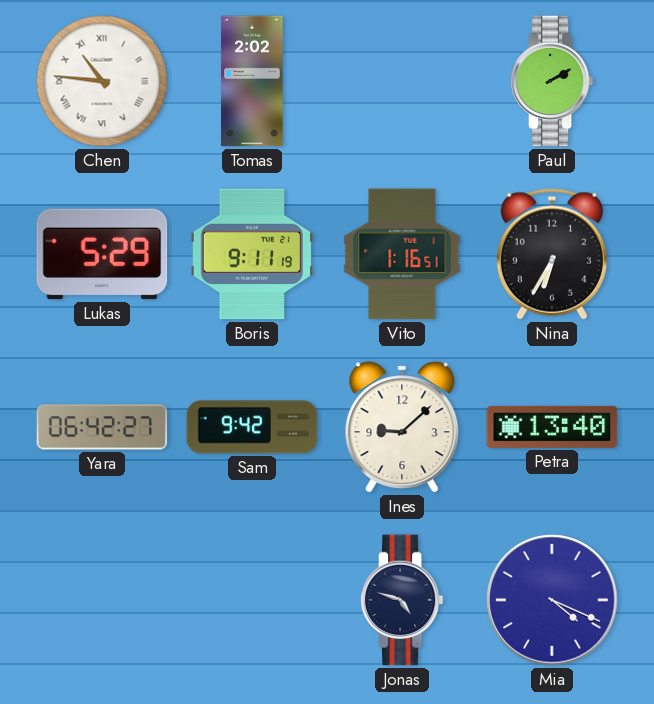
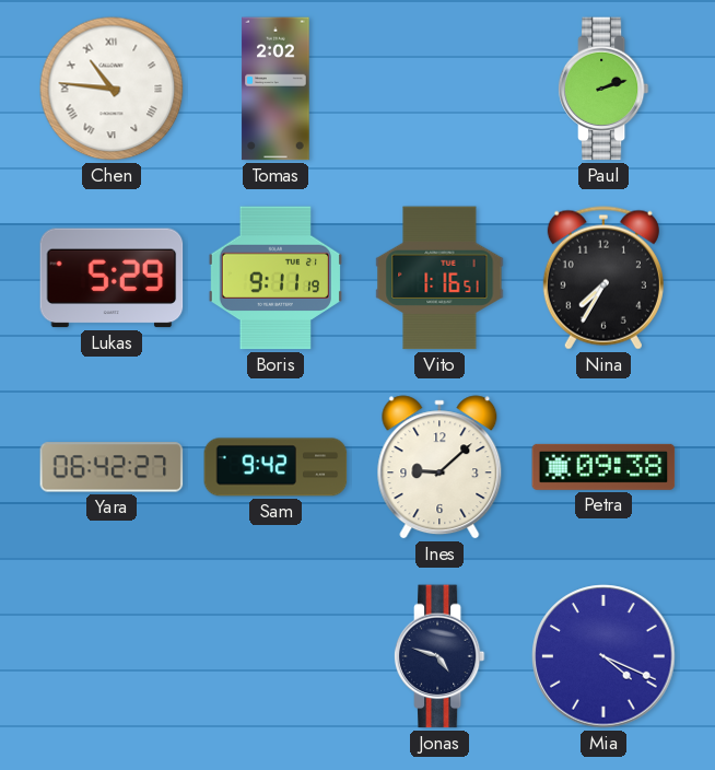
Paul: 2:10 -> 2:12 (603, 89)
Nina: 6:35 -> 7:35 (603, 278)
Petra: 13:40 -> 09:38 (603, 467)
